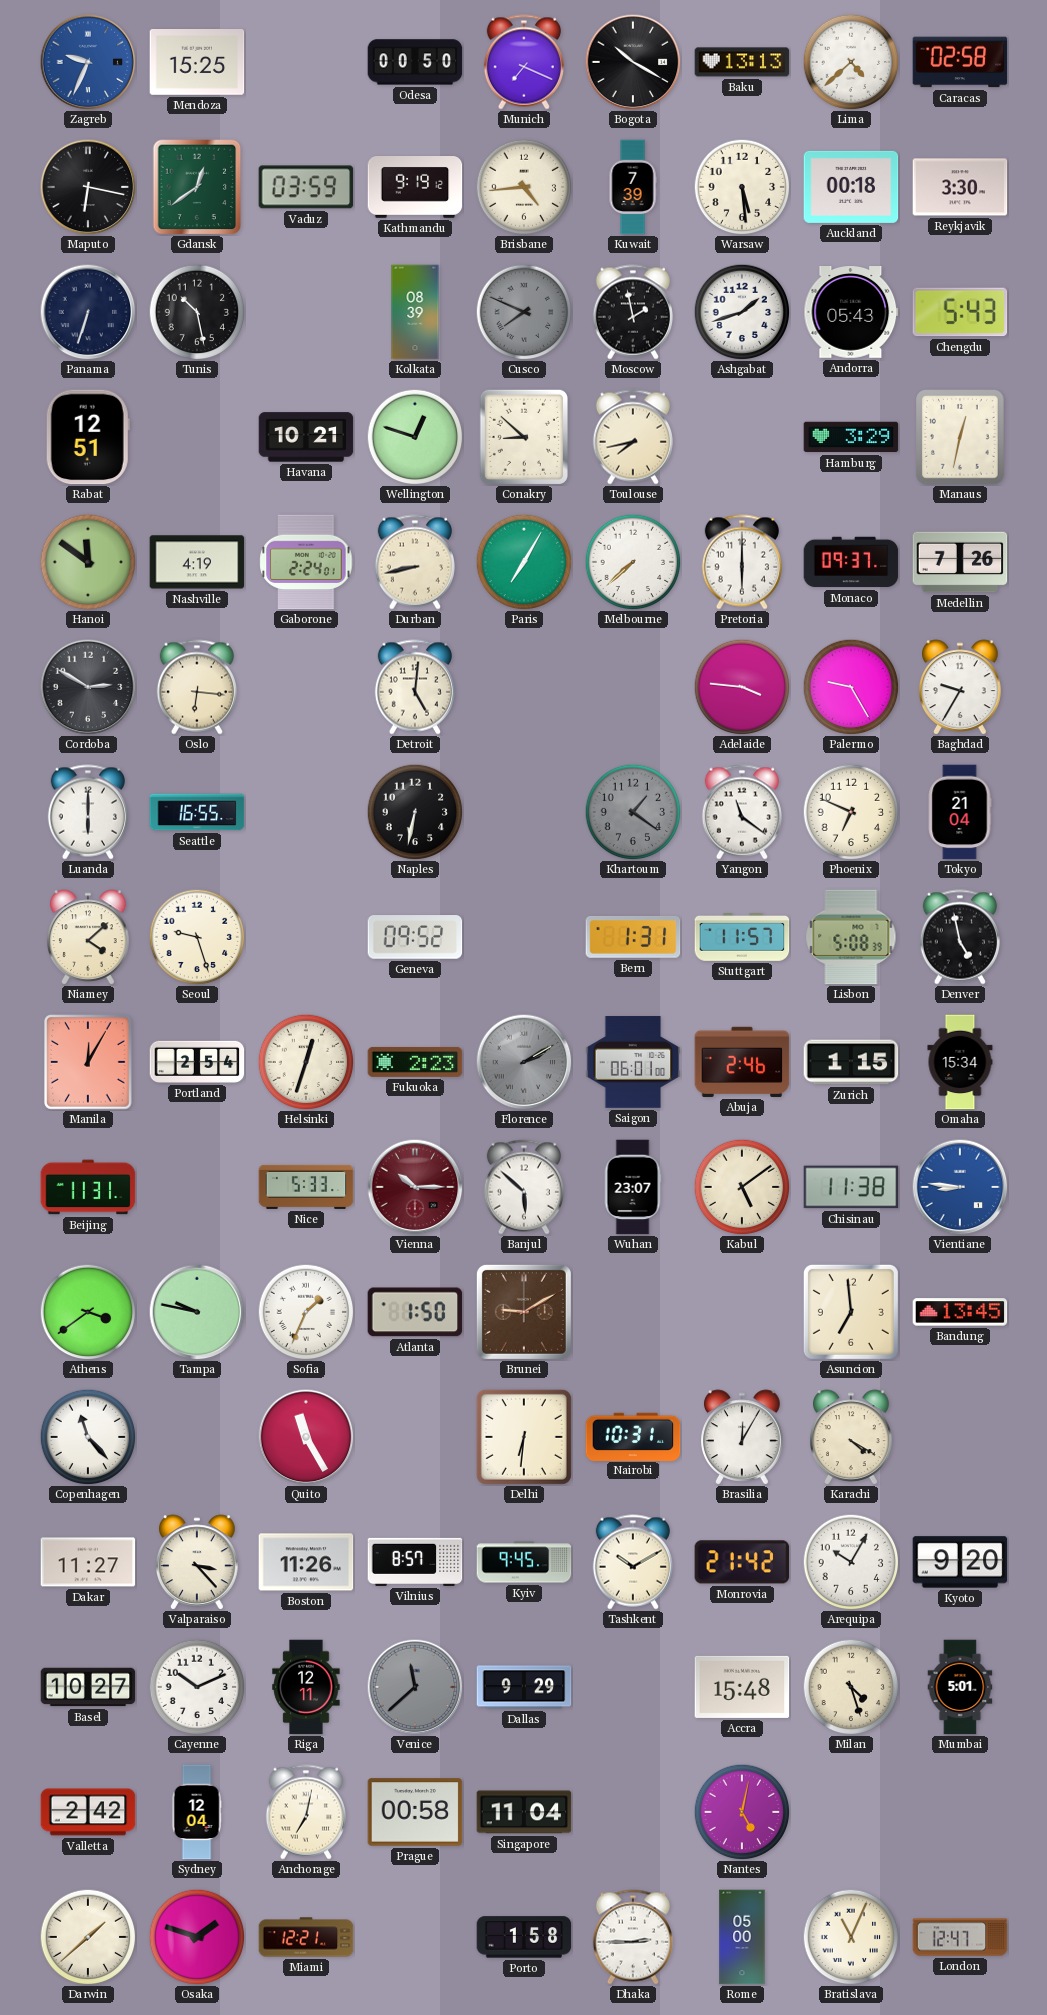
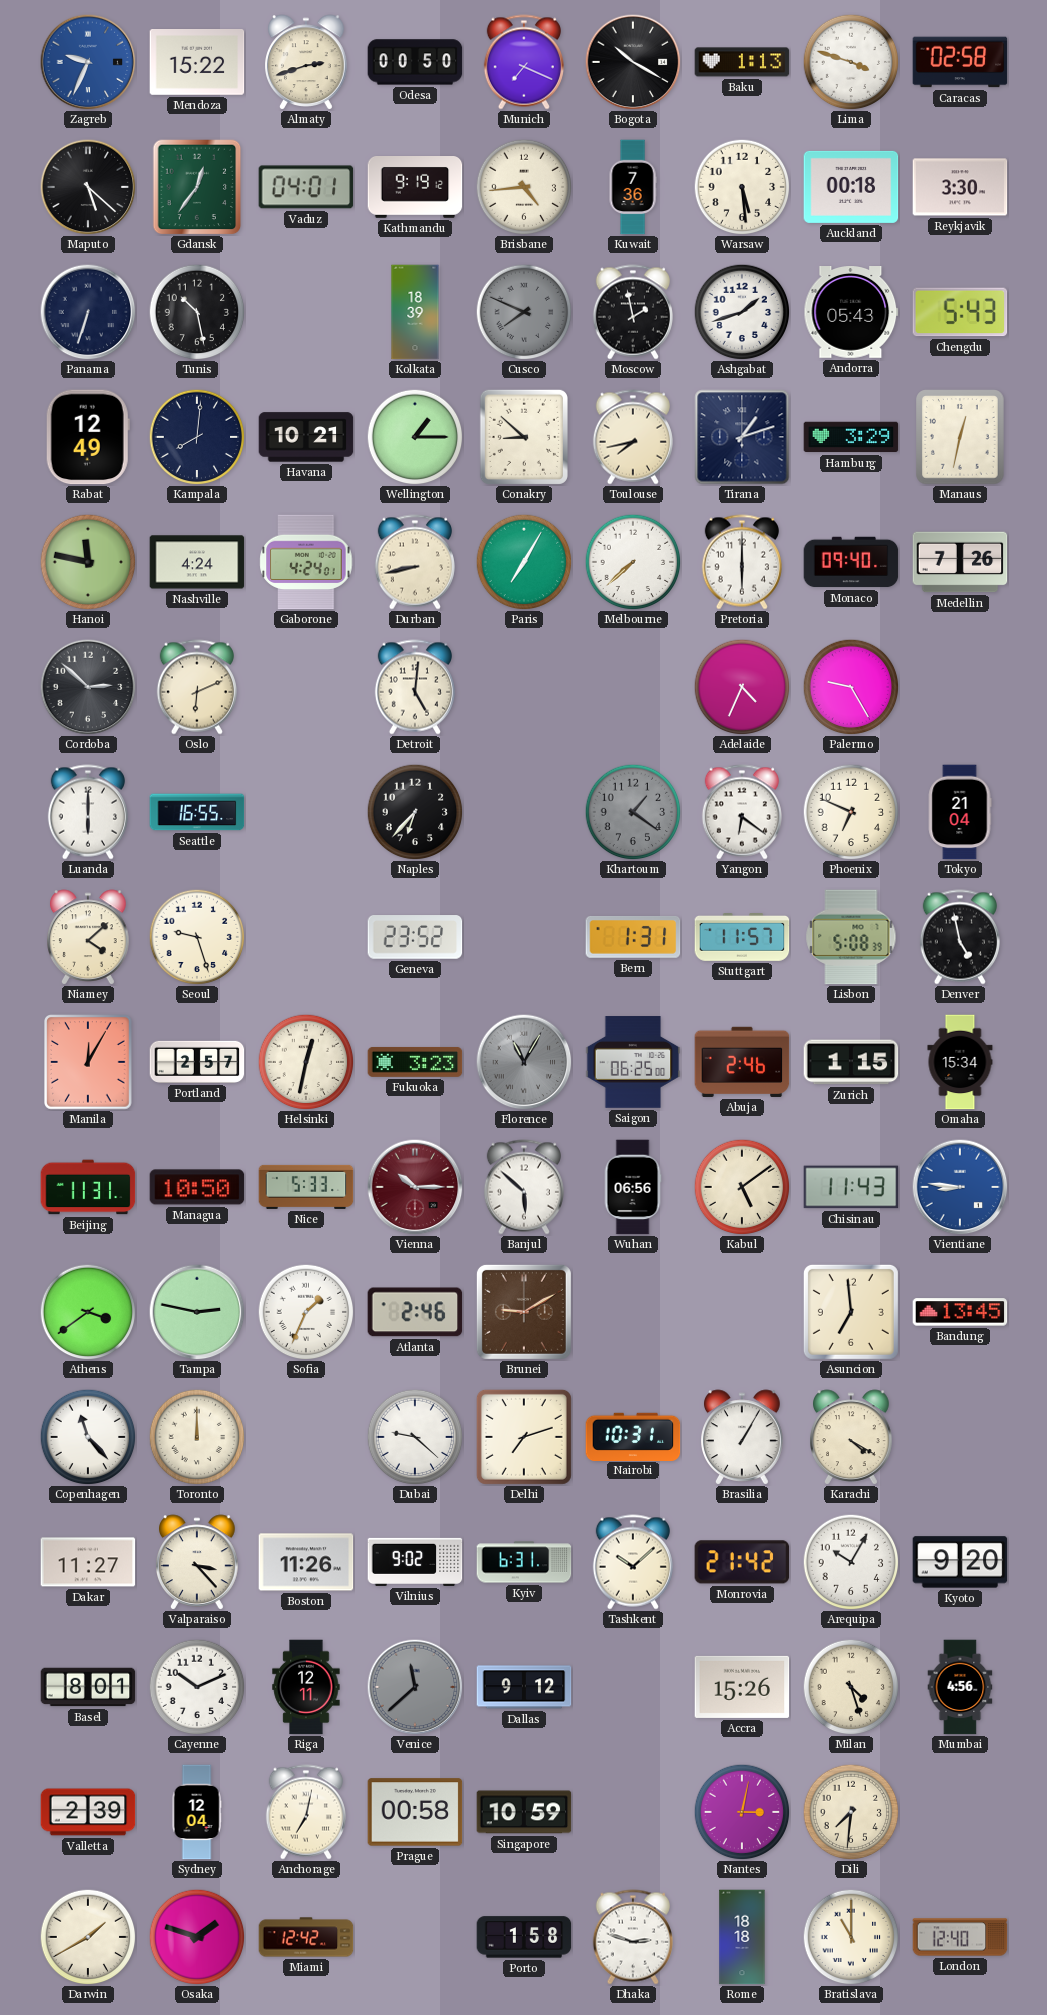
Mendoza: 15:25 -> 15:22 (197, 63)
Almaty: none -> 2:42 (307, 62)
Baku: 13:13 -> 1:13 (742, 62)
Lima: 4:38 -> 3:48 (851, 62)
Maputo: 6:17 -> 5:22 (88, 187)
Gdansk: 12:39 -> 12:36 (197, 187)
Vaduz: 03:59 -> 04:01 (306, 187)
Kuwait: 7:39 -> 7:36 (633, 187)
Kolkata: 08:39 -> 18:39 (415, 312)
Rabat: 12:51 -> 12:49 (88, 437)
Kampala: none -> 8:01 (197, 437)
Wellington: 12:48 -> 1:15 (415, 437)
Tirana: none -> 1:12 (742, 437)
Hanoi: 11:51 -> 11:47 (88, 562)
Nashville: 4:19 -> 4:24 (197, 562)
Gaborone: 2:24 -> 4:24 (306, 562)
Monaco: 09:37 -> 09:40 (851, 562)
Cordoba: 2:50 -> 2:52 (88, 687)
Oslo: 6:16 -> 6:11 (197, 687)
Adelaide: 3:46 -> 4:34 (742, 687)
Baghdad: 9:35 -> none (961, 687)
Naples: 6:32 -> 6:37 (415, 812)
Yangon: 11:21 -> 6:21 (742, 812)
Geneva: 09:52 -> 23:52 (415, 937)
Portland: 2:54 -> 2:57 (197, 1062)
Helsinki: 12:33 -> 12:32 (306, 1062)
Fukuoka: 2:23 -> 3:23 (415, 1062)
Florence: 2:10 -> 11:05 (524, 1062)
Saigon: 06:01 -> 06:25 (633, 1062)
Managua: none -> 10:50 (197, 1187)
Wuhan: 23:07 -> 06:56 (633, 1187)
Chisinau: 11:38 -> 11:43 (851, 1187)
Tampa: 9:47 -> 2:47 (197, 1312)
Atlanta: 1:50 -> 2:46 (415, 1312)
Toronto: none -> 12:00 (197, 1437)
Quito: 11:25 -> none (306, 1437)
Dubai: none -> 9:22 (415, 1437)
Delhi: 6:31 -> 7:12 (524, 1437)
Brasilia: 12:05 -> 1:05 (743, 1437)
Vilnius: 8:57 -> 9:02 (415, 1562)
Kyiv: 9:45 -> 6:31 (524, 1562)
Tashkent: 10:10 -> 10:08 (633, 1562)
Basel: 10:27 -> 8:01 (88, 1687)
Dallas: 9:29 -> 9:12 (524, 1687)
Accra: 15:48 -> 15:26 (742, 1687)
Mumbai: 5:01 -> 4:56 (960, 1687)
Valletta: 2:42 -> 2:39 (88, 1812)
Singapore: 11:04 -> 10:59 (524, 1812)
Nantes: 5:02 -> 3:02 (742, 1812)
Dili: none -> 7:31 (851, 1812)
Darwin: 1:38 -> 1:40 (88, 1937)
Miami: 12:21 -> 12:42 (306, 1937)
Dhaka: 2:45 -> 2:48 (633, 1937)
Rome: 05:00 -> 18:18 (742, 1937)
Bratislava: 11:04 -> 11:00 (851, 1937)
London: 12:47 -> 12:40 (960, 1937)
